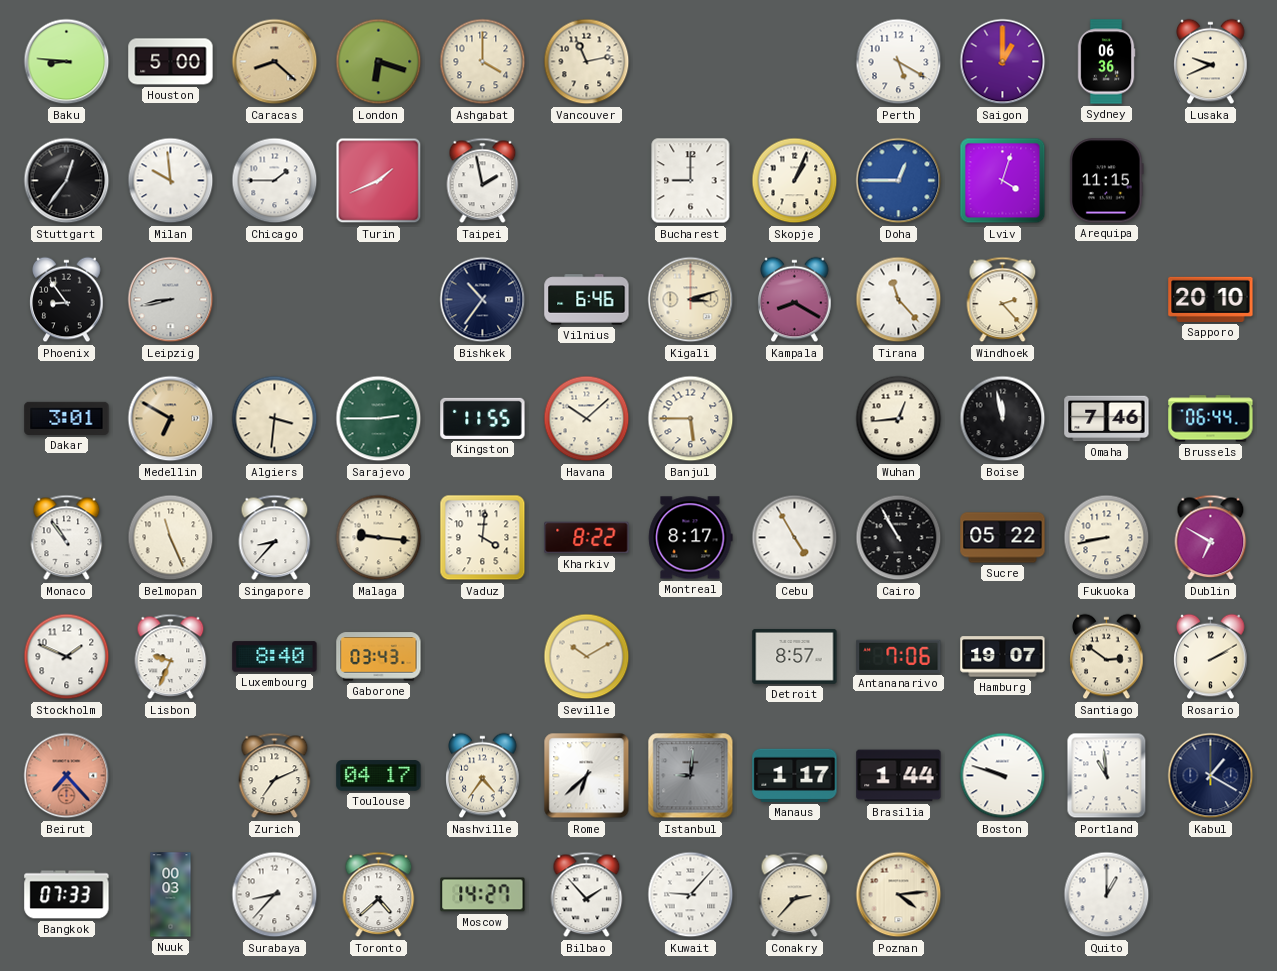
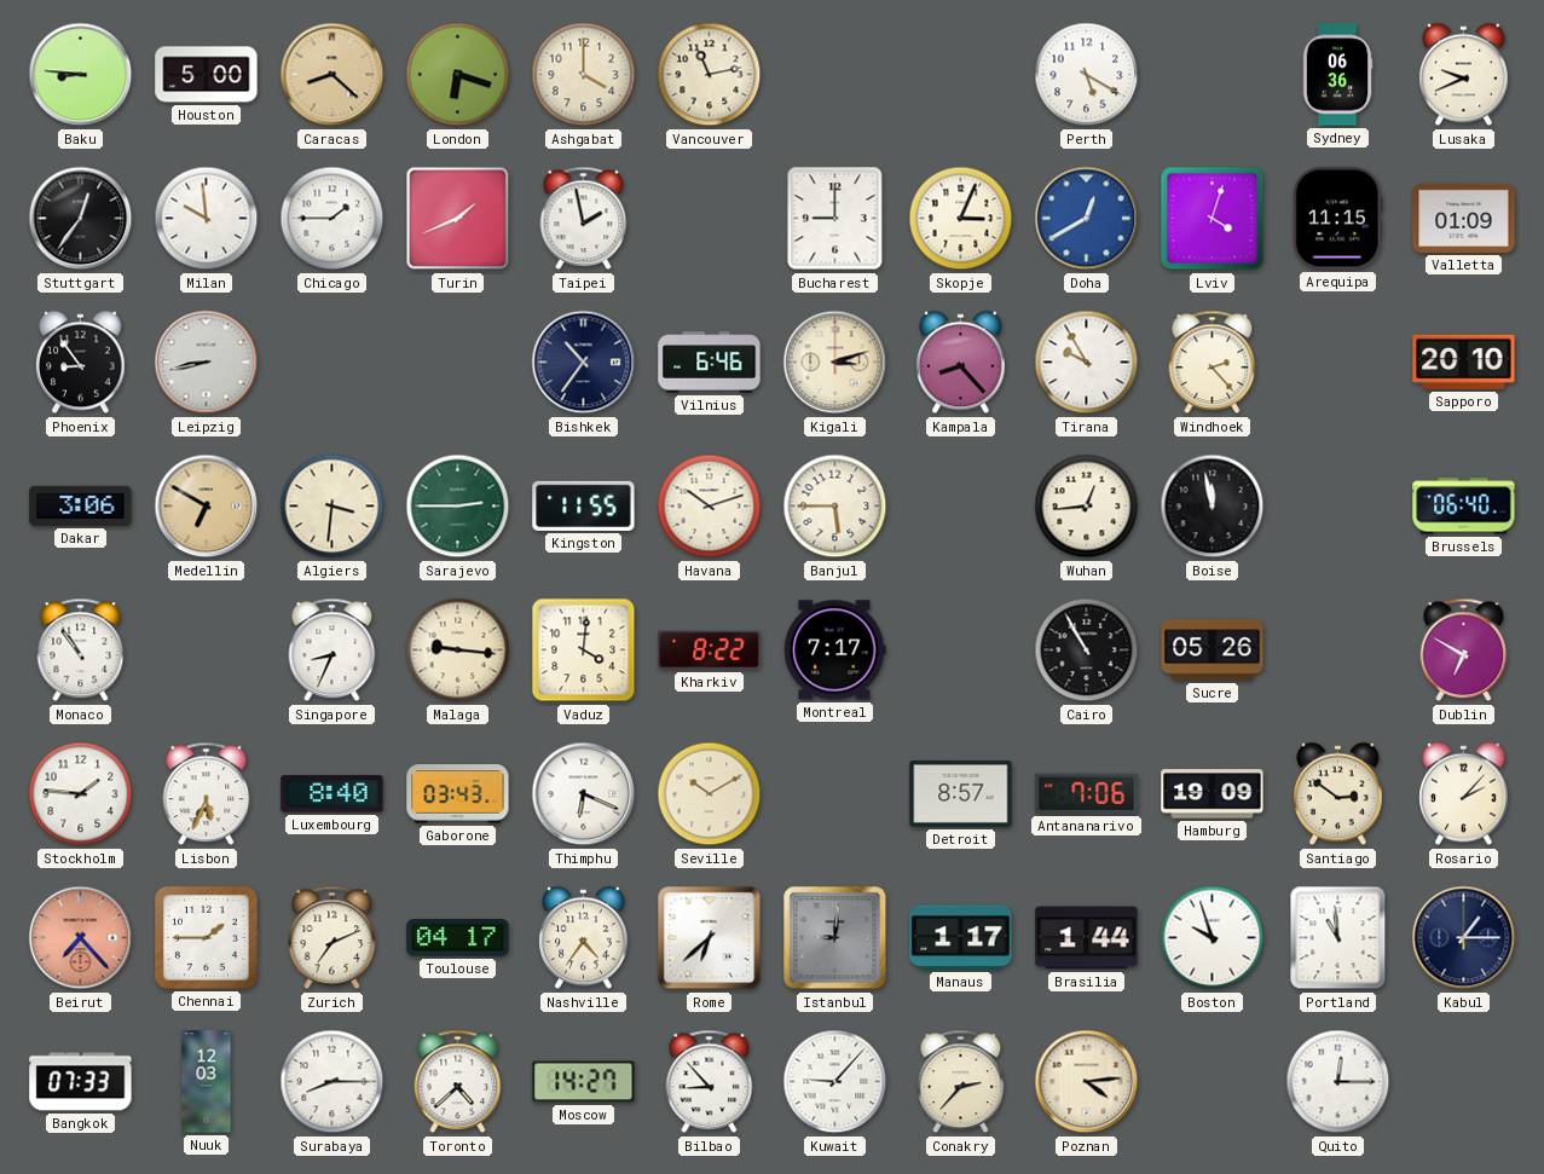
Saigon: 1:00 -> none (1003, 62)
Skopje: 1:04 -> 3:04 (961, 219)
Doha: 12:45 -> 12:40 (1087, 219)
Valletta: none -> 01:09 (1464, 218)
Kampala: 8:20 -> 8:23 (961, 363)
Tirana: 11:23 -> 9:55 (1087, 363)
Dakar: 3:01 -> 3:06 (81, 505)
Havana: 10:08 -> 10:12 (710, 507)
Omaha: 7:46 -> none (1107, 419)
Brussels: 06:44 -> 06:40 (1464, 507)
Belmopan: 11:26 -> none (171, 538)
Singapore: 8:37 -> 8:34 (332, 650)
Montreal: 8:17 -> 7:17 (835, 650)
Cebu: 4:55 -> none (795, 538)
Sucre: 05:22 -> 05:26 (1213, 650)
Fukuoka: 8:43 -> none (1107, 538)
Stockholm: 1:49 -> 1:46 (81, 794)
Lisbon: 9:34 -> 5:34 (207, 794)
Thimphu: none -> 6:19 (584, 794)
Hamburg: 19:07 -> 19:09 (1213, 794)
Rosario: 2:10 -> 2:07 (1464, 794)
Chennai: none -> 1:45 (206, 937)
Boston: 9:48 -> 9:57 (1213, 938)
Kabul: 1:20 -> 1:15 (1464, 938)
Nuuk: 00:03 -> 12:03 (207, 1082)
Surabaya: 8:37 -> 8:15 (332, 1082)
Bilbao: 1:53 -> 8:53 (710, 1082)
Quito: 1:00 -> 12:15 (1338, 1082)
